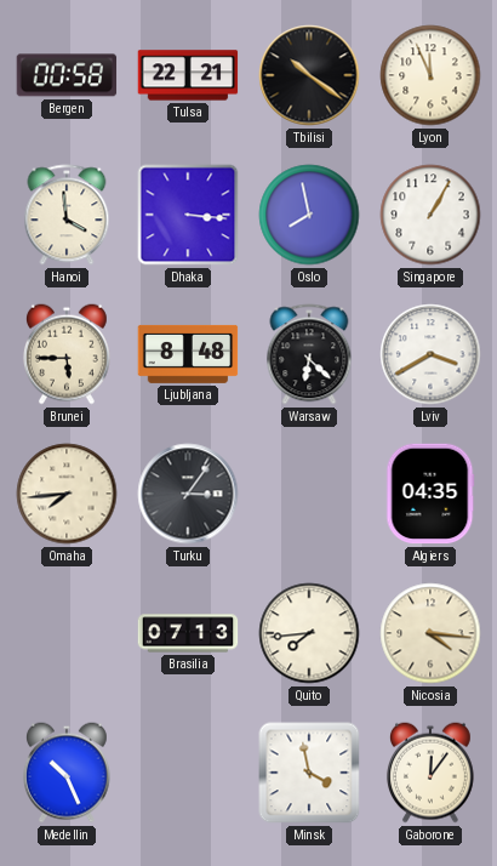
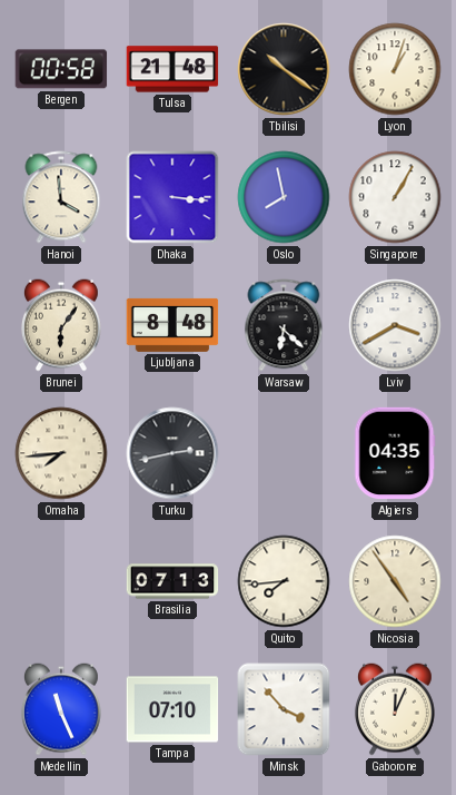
Tulsa: 22:21 -> 21:48 (172, 69)
Lyon: 11:56 -> 1:03 (395, 69)
Brunei: 5:45 -> 6:06 (61, 325)
Turku: 3:06 -> 2:43 (172, 453)
Nicosia: 4:16 -> 4:54 (395, 581)
Medellin: 10:26 -> 11:26 (61, 709)
Tampa: none -> 07:10 (172, 709)
Minsk: 3:58 -> 3:53 (284, 709)
Gaborone: 12:06 -> 12:04 (395, 709)
